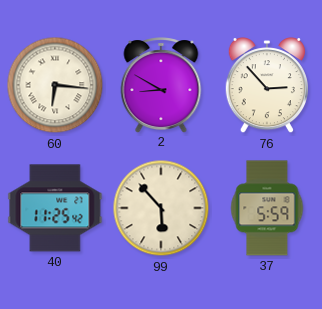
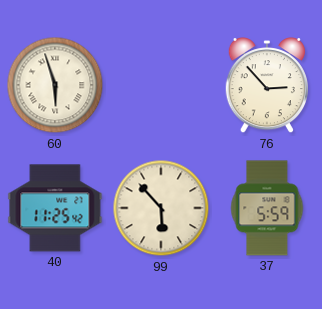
60: 6:16 -> 5:57 (55, 85)
2: 8:50 -> none (161, 85)
